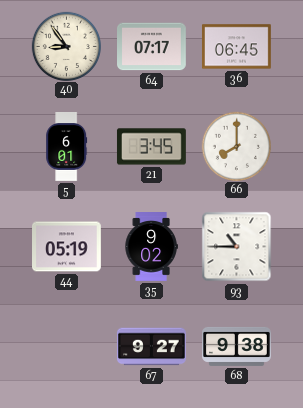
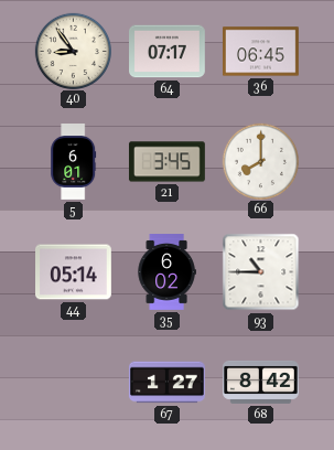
44: 05:19 -> 05:14 (74, 272)
35: 9:02 -> 6:02 (166, 272)
67: 9:27 -> 1:27 (168, 383)
68: 9:38 -> 8:42 (261, 382)
